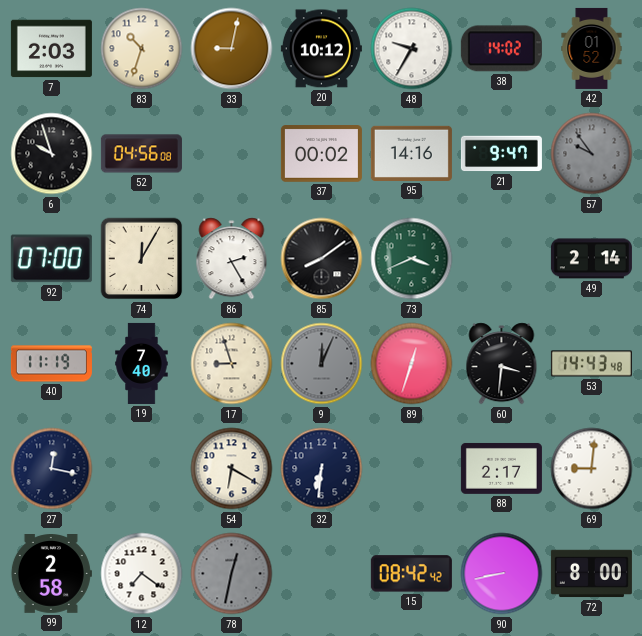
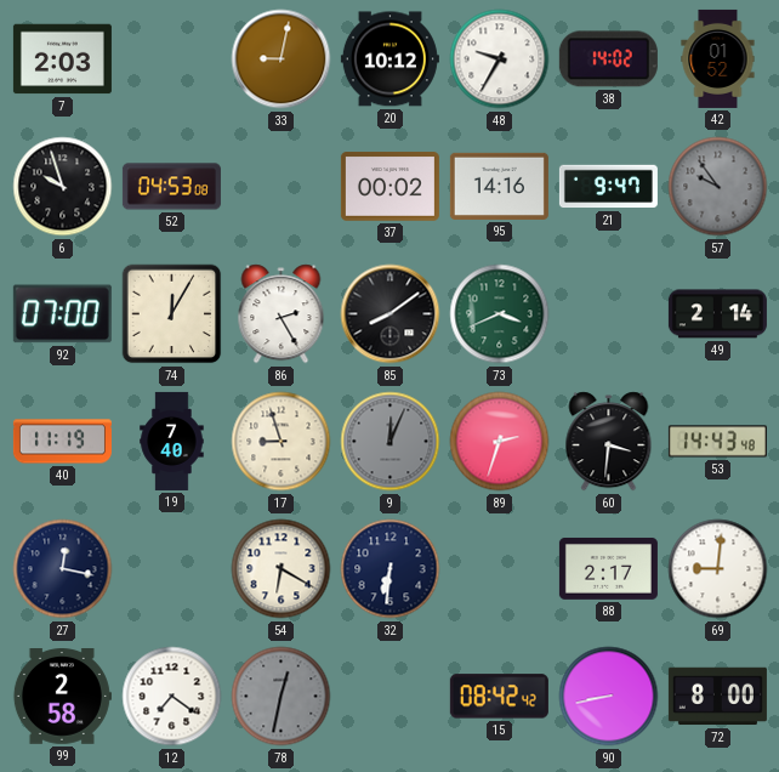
83: 10:33 -> none (142, 49)
52: 04:56 -> 04:53 (171, 187)
89: 12:33 -> 2:33 (500, 442)
